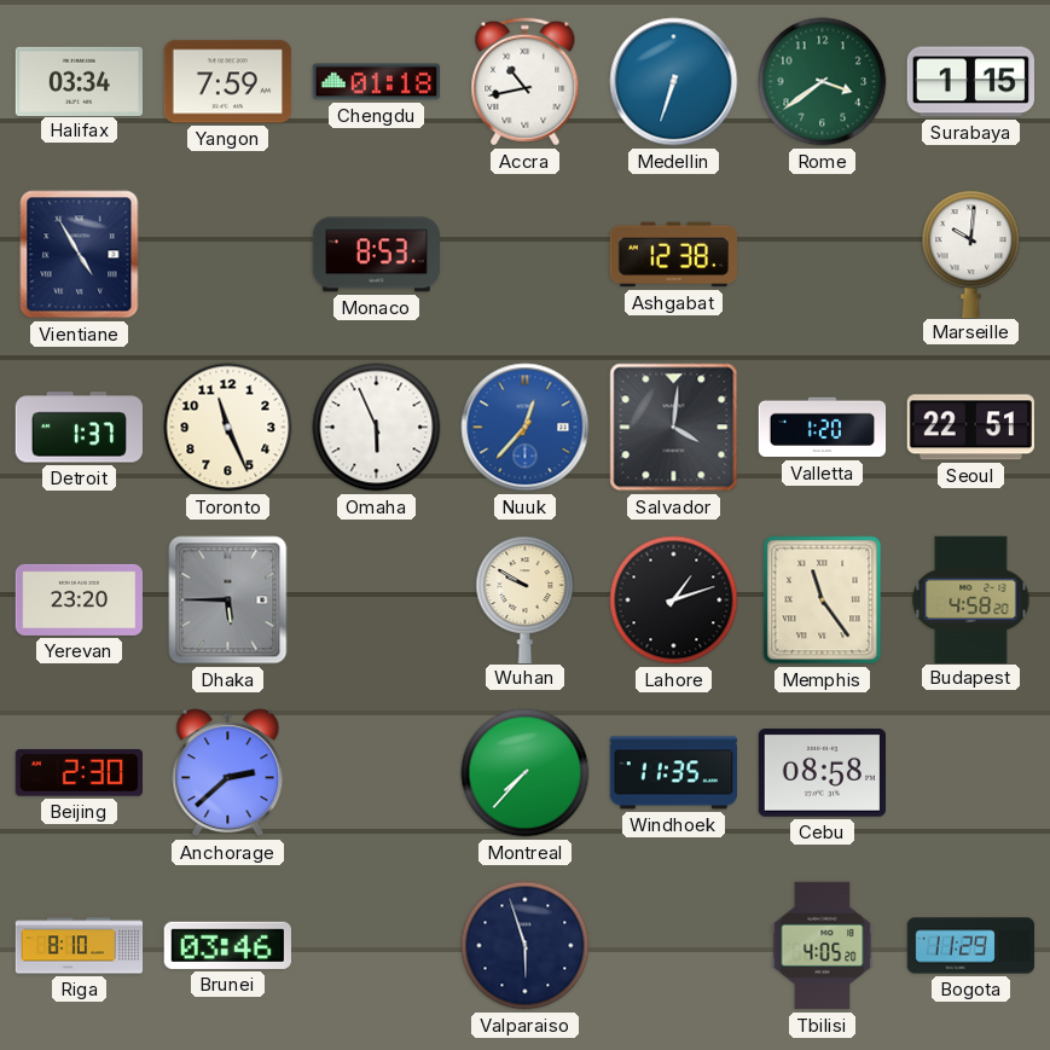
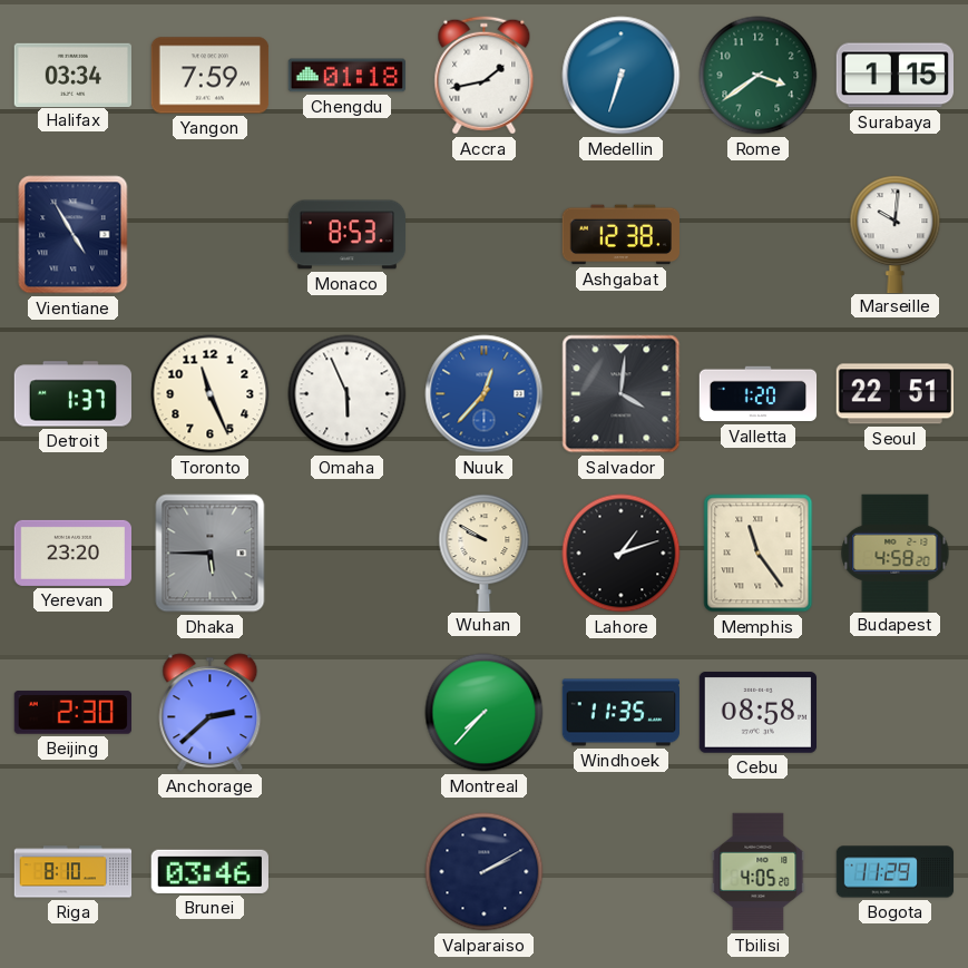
Accra: 10:43 -> 1:43 (485, 76)
Valparaiso: 5:57 -> 2:10 (485, 872)
